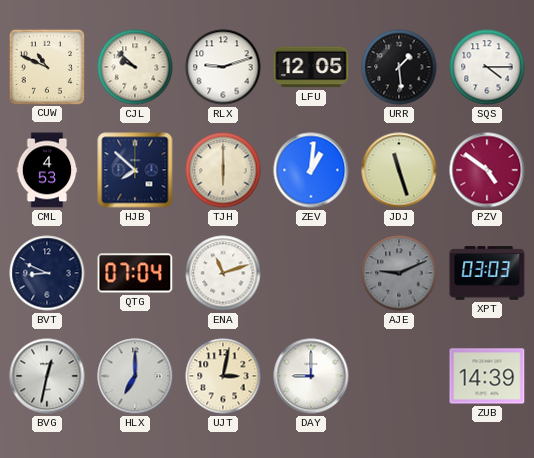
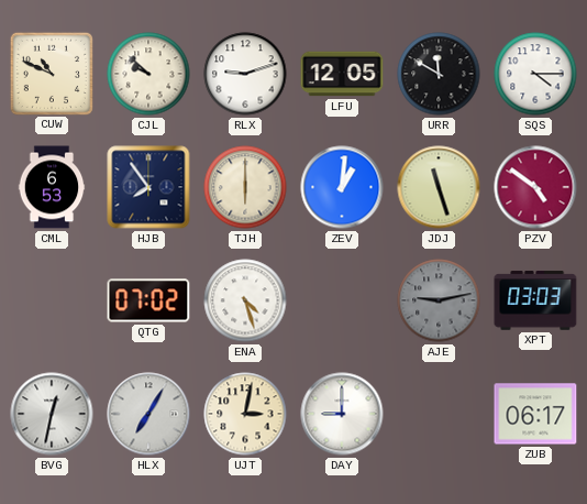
URR: 1:29 -> 11:50 (439, 74)
CML: 4:53 -> 6:53 (52, 187)
HJB: 7:52 -> 7:54 (148, 187)
BVT: 8:49 -> none (47, 273)
QTG: 07:04 -> 07:02 (148, 300)
ENA: 11:12 -> 4:27 (245, 300)
AJE: 9:11 -> 9:13 (439, 300)
HLX: 7:00 -> 7:05 (148, 414)
ZUB: 14:39 -> 06:17 (535, 414)
